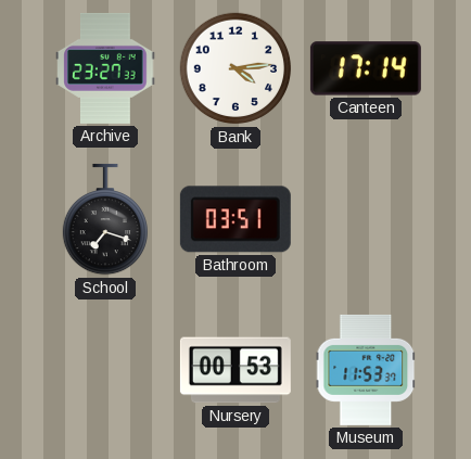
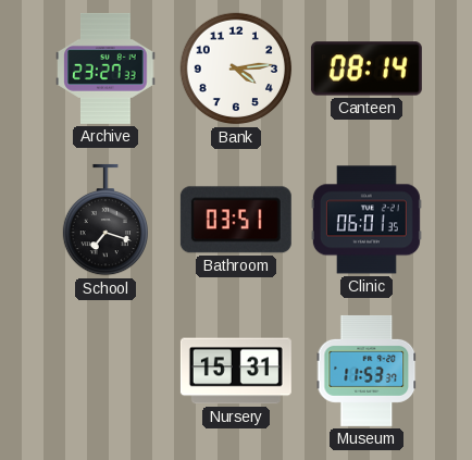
Canteen: 17:14 -> 08:14 (367, 69)
Clinic: none -> 06:01 (367, 220)
Nursery: 00:53 -> 15:31 (236, 371)
